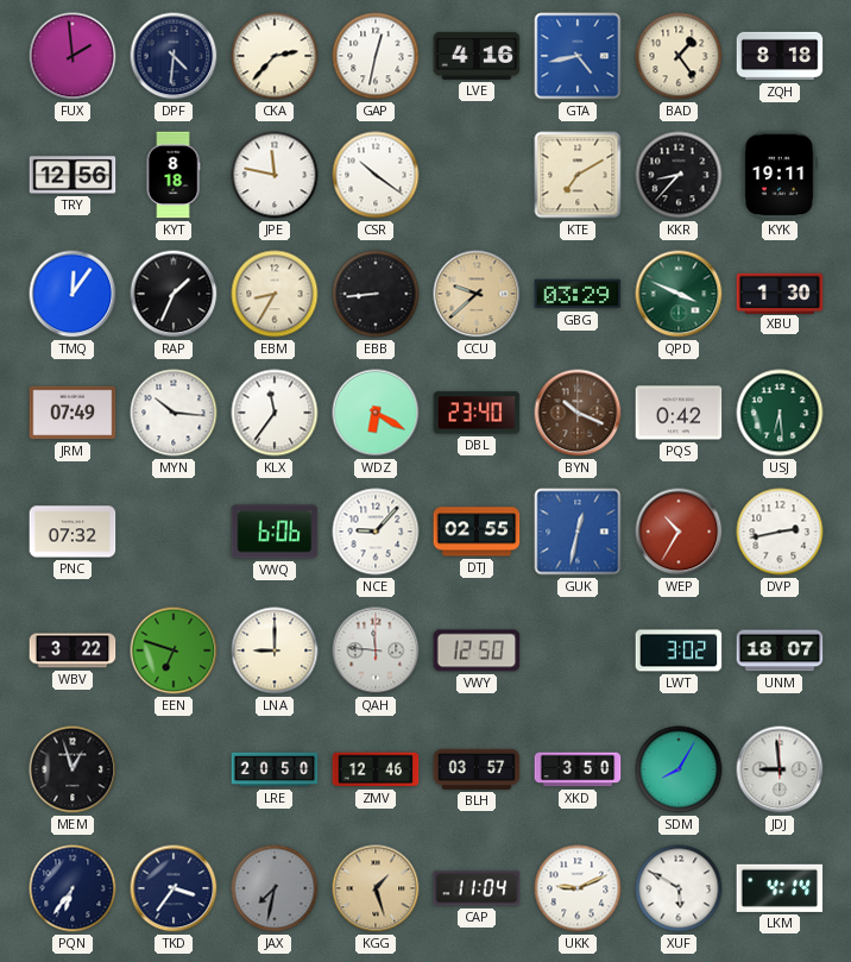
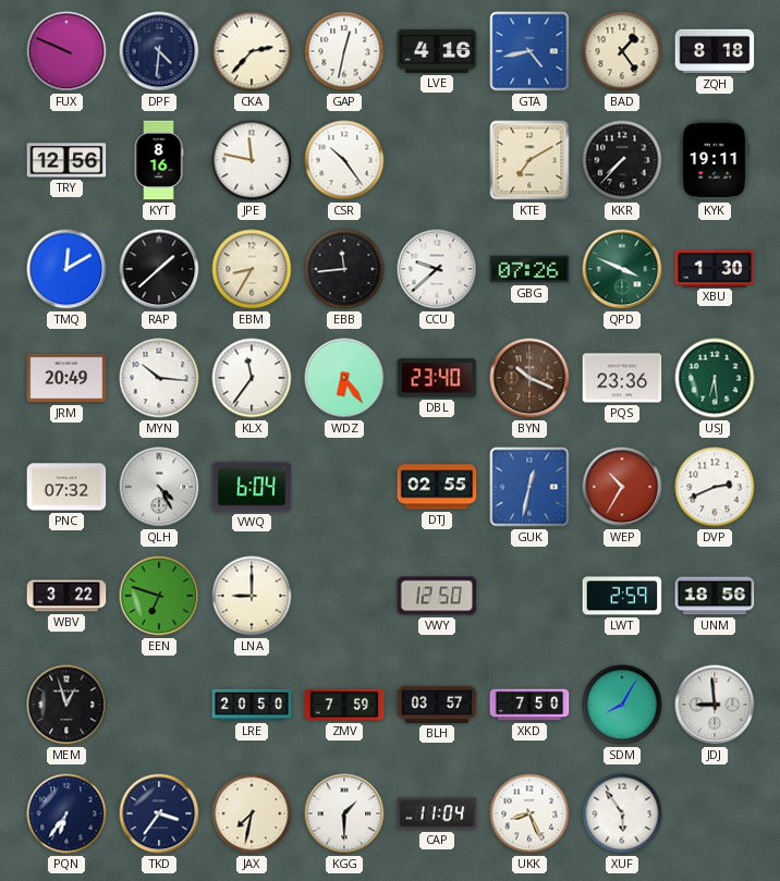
FUX: 1:59 -> 9:49 (66, 51)
KYT: 8:18 -> 8:16 (159, 160)
CSR: 10:21 -> 10:24 (344, 160)
KKR: 8:37 -> 7:37 (622, 160)
TMQ: 12:06 -> 12:10 (66, 269)
RAP: 1:34 -> 1:38 (159, 269)
EBB: 8:44 -> 11:44 (344, 269)
CCU dial: champagne -> white (437, 269)
GBG: 03:29 -> 07:26 (529, 269)
JRM: 07:49 -> 20:49 (66, 378)
WDZ: 6:20 -> 6:24 (344, 378)
PQS: 0:42 -> 23:36 (622, 378)
QLH: none -> 4:25 (159, 487)
VWQ: 6:06 -> 6:04 (252, 487)
NCE: 9:07 -> none (376, 532)
DVP: 2:43 -> 2:41 (715, 487)
QAH: 11:46 -> none (376, 650)
LWT: 3:02 -> 2:59 (622, 596)
UNM: 18:07 -> 18:56 (715, 596)
ZMV: 12:46 -> 7:59 (344, 705)
XKD: 3:50 -> 7:50 (529, 705)
JAX dial: grey -> cream (252, 813)
KGG: 1:27 -> 1:30 (344, 813)
KGG dial: champagne -> white (344, 813)
UKK: 9:11 -> 8:26 (529, 813)
XUF: 5:50 -> 5:54 (622, 813)
LKM: 4:14 -> none (780, 888)
